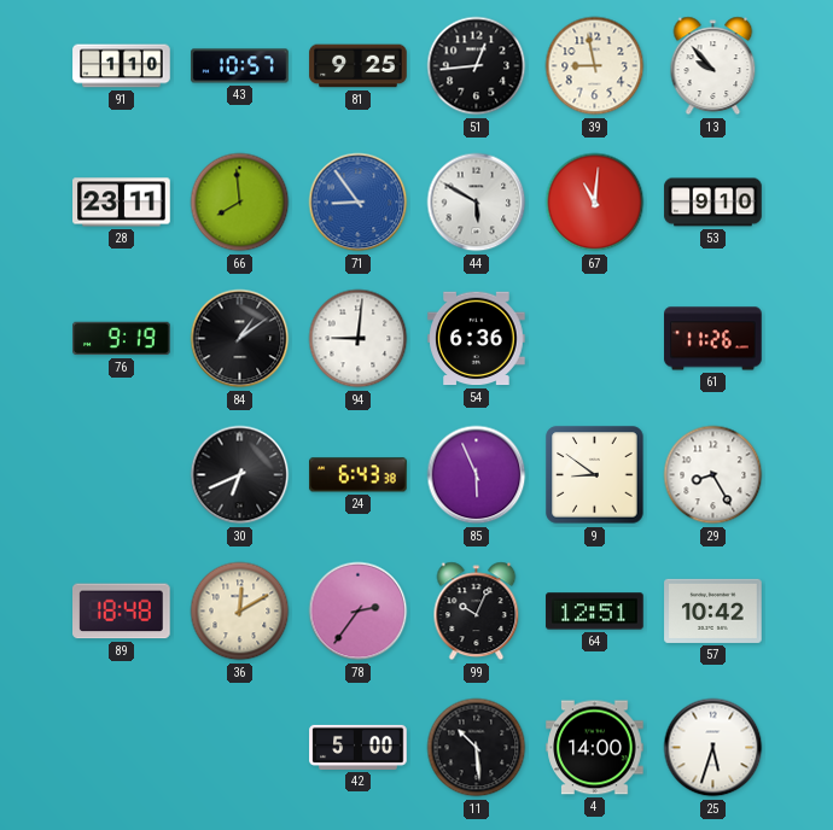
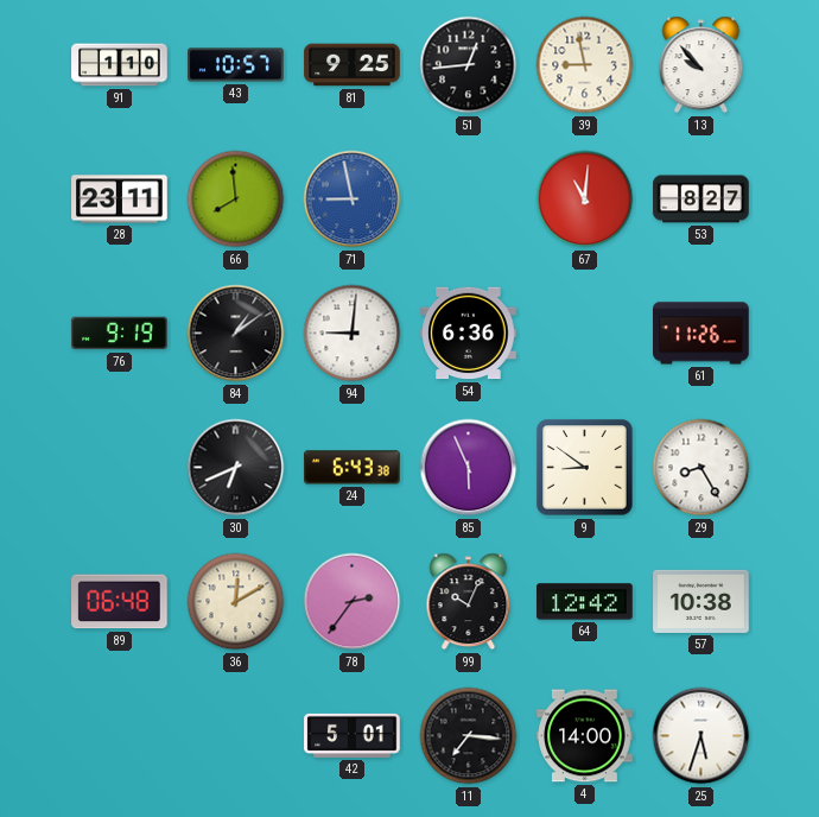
71: 8:54 -> 8:58 (353, 199)
44: 5:50 -> none (477, 203)
53: 9:10 -> 8:27 (701, 199)
89: 18:48 -> 06:48 (120, 602)
64: 12:51 -> 12:42 (585, 602)
57: 10:42 -> 10:38 (701, 601)
42: 5:00 -> 5:01 (353, 735)
11: 10:29 -> 7:16 (469, 736)
